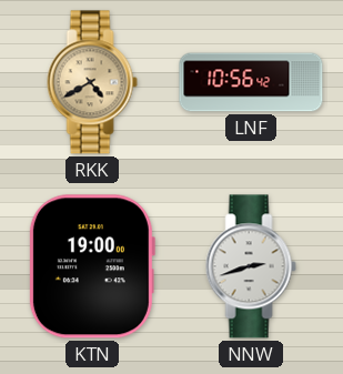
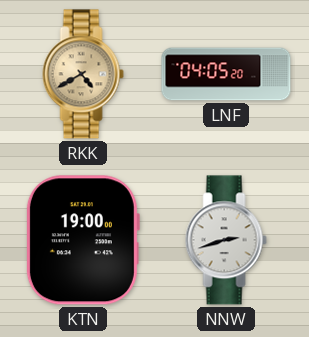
LNF: 10:56 -> 04:05 (226, 74)
